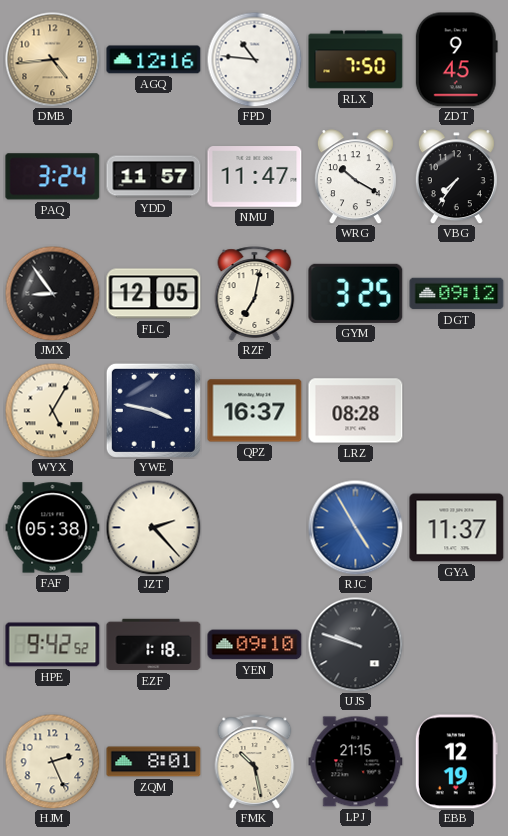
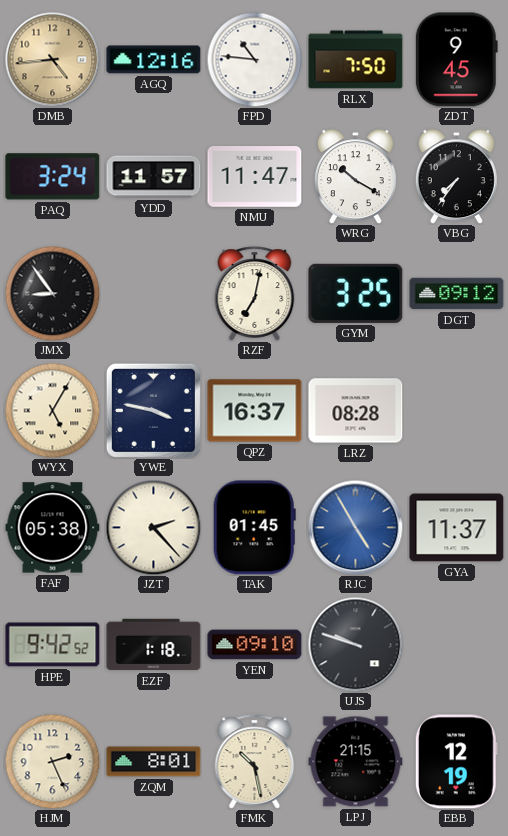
FLC: 12:05 -> none (154, 294)
TAK: none -> 01:45 (254, 528)
